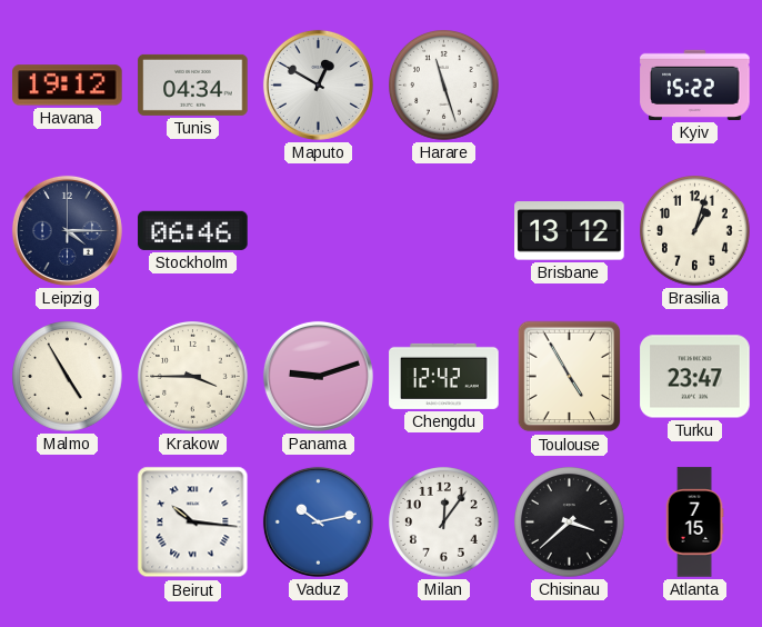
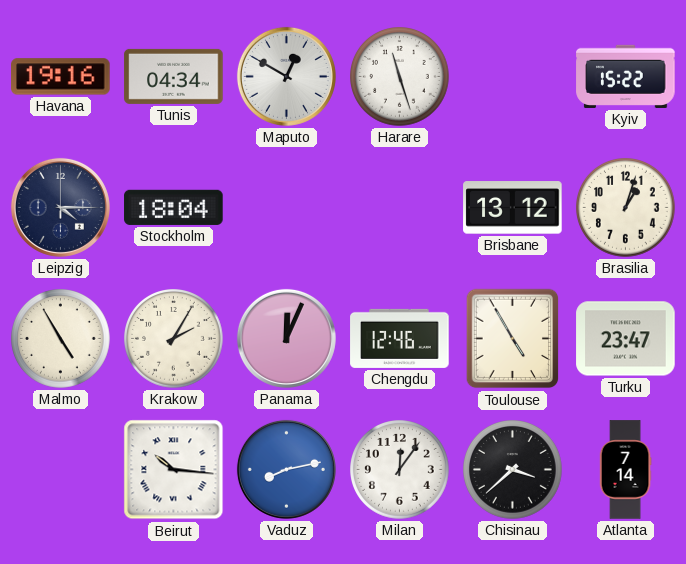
Havana: 19:12 -> 19:16 (61, 77)
Stockholm: 06:46 -> 18:04 (174, 207)
Krakow: 3:45 -> 2:05 (174, 339)
Panama: 9:12 -> 12:04 (286, 338)
Chengdu: 12:42 -> 12:46 (400, 338)
Vaduz: 10:13 -> 8:13 (286, 469)
Atlanta: 7:15 -> 7:14 (625, 470)
